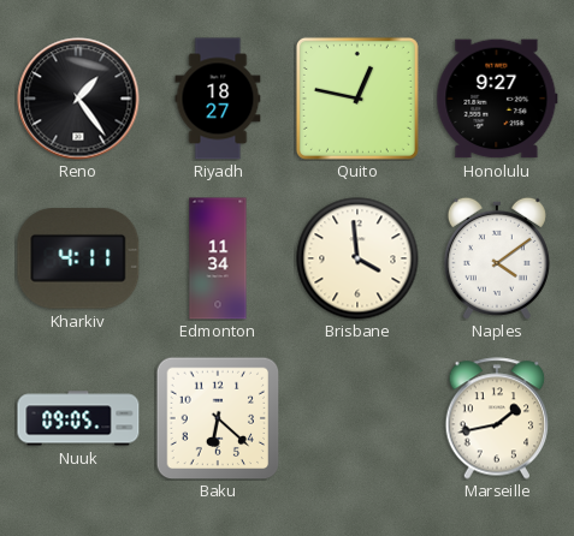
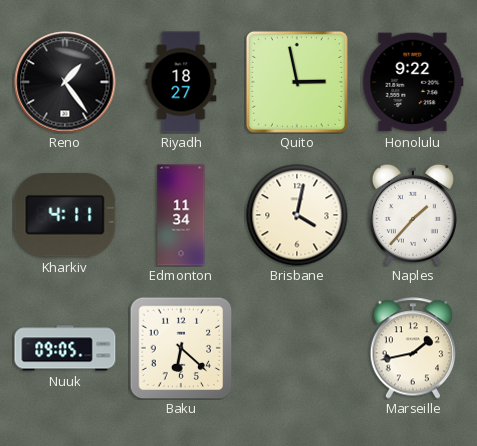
Quito: 12:47 -> 2:58 (297, 82)
Honolulu: 9:27 -> 9:22 (413, 82)
Brisbane: 3:59 -> 4:02 (297, 215)
Naples: 4:09 -> 1:37 (413, 215)
